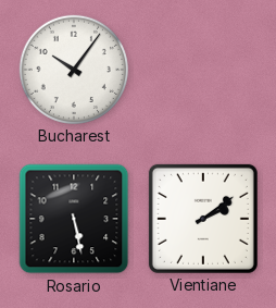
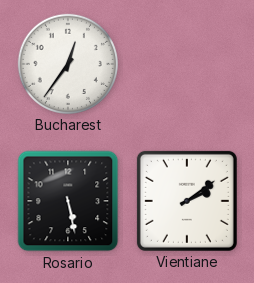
Bucharest: 10:06 -> 12:36 (68, 64)
